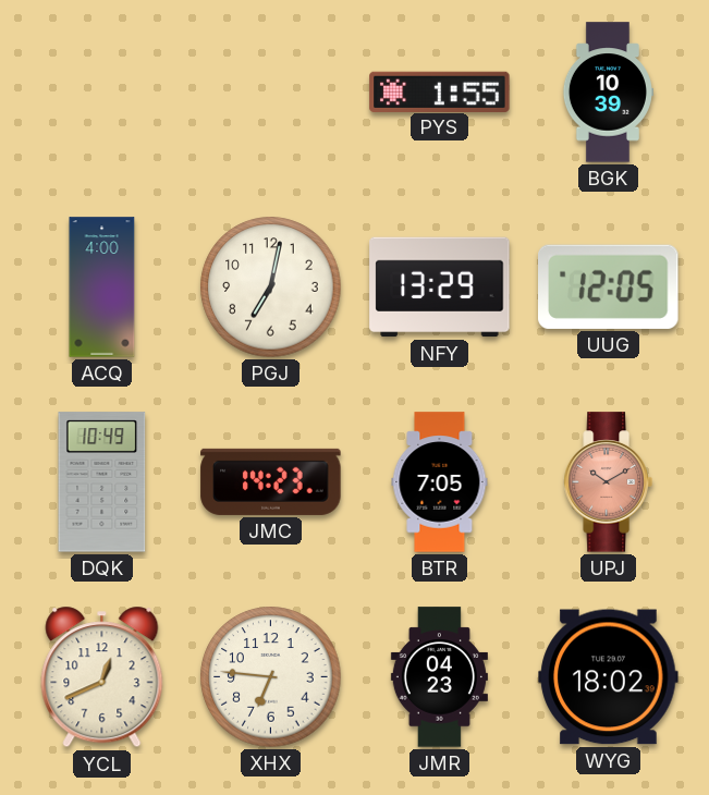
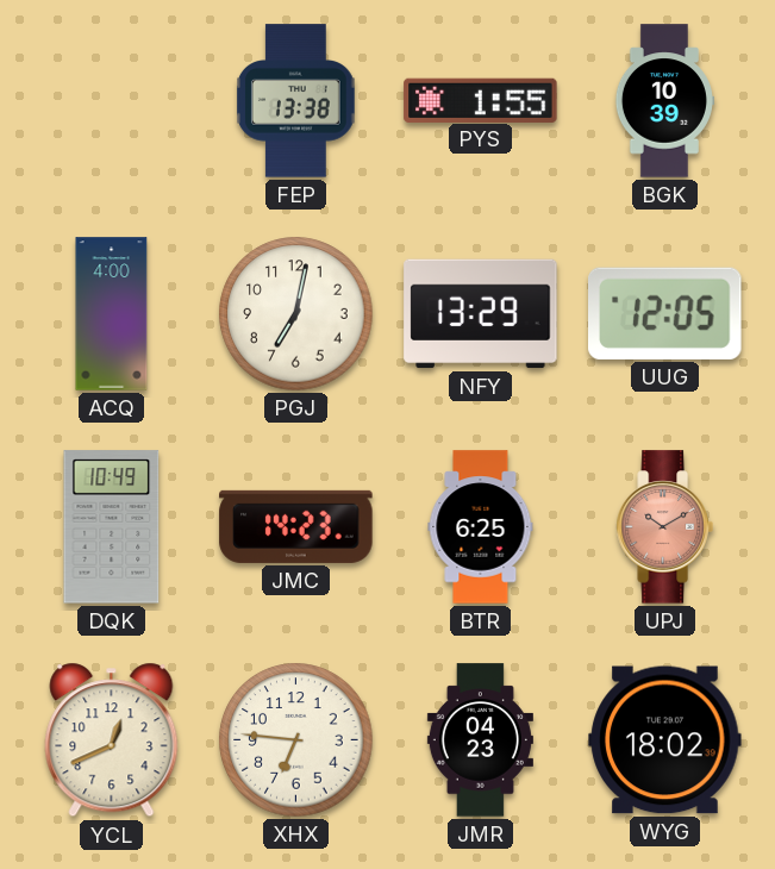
FEP: none -> 13:38 (296, 101)
BTR: 7:05 -> 6:25 (481, 527)
